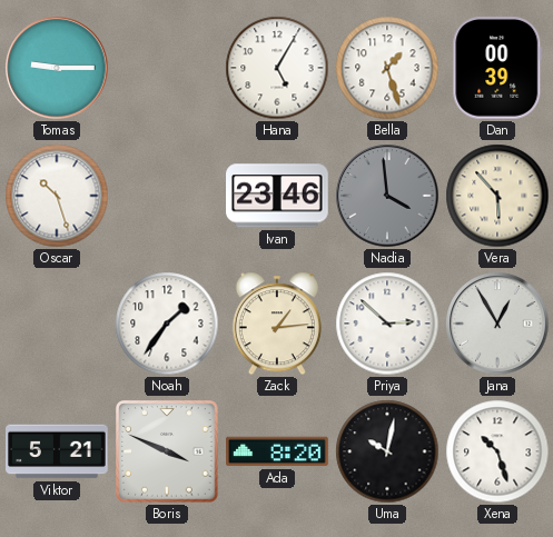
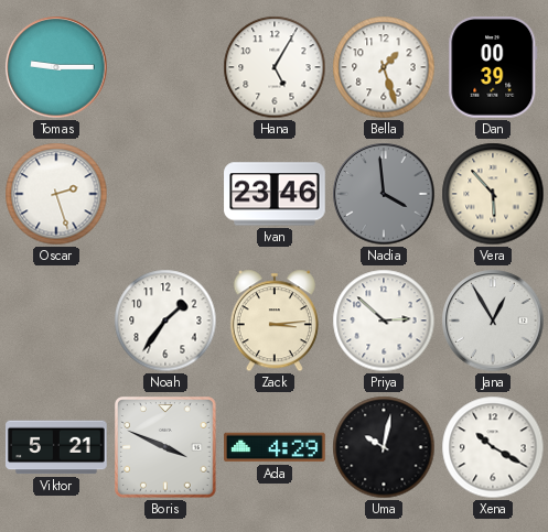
Oscar: 10:27 -> 2:27 (56, 194)
Zack: 1:14 -> 3:14 (275, 321)
Ada: 8:20 -> 4:29 (275, 447)
Xena: 10:27 -> 10:20 (493, 447)
